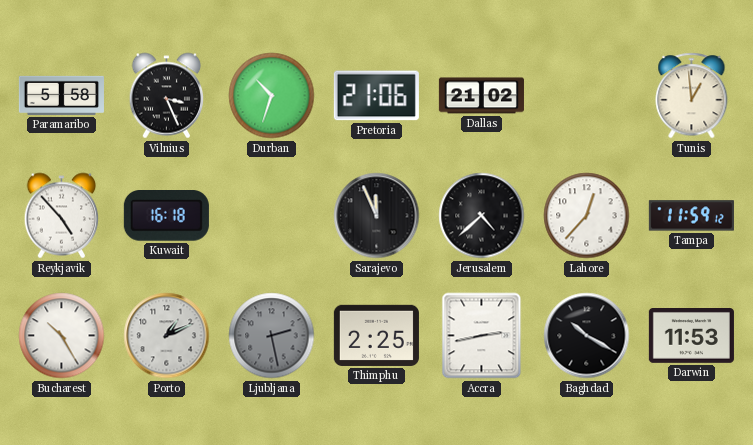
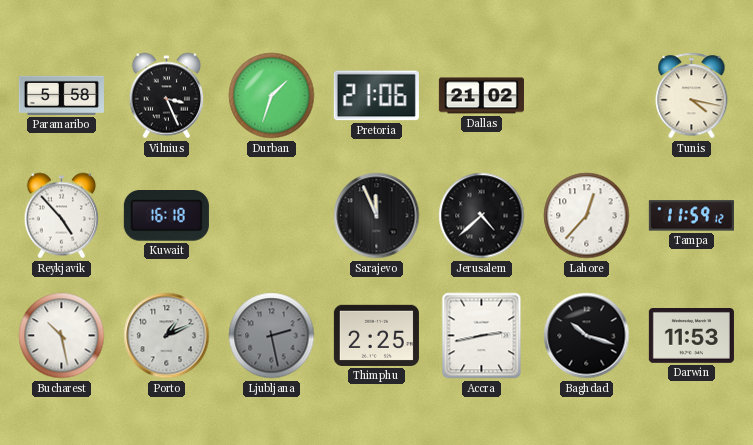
Durban: 10:33 -> 1:33 (272, 96)
Tunis: 12:59 -> 4:17 (692, 96)
Bucharest: 10:25 -> 10:28 (62, 336)
Baghdad: 10:20 -> 10:18 (587, 336)
